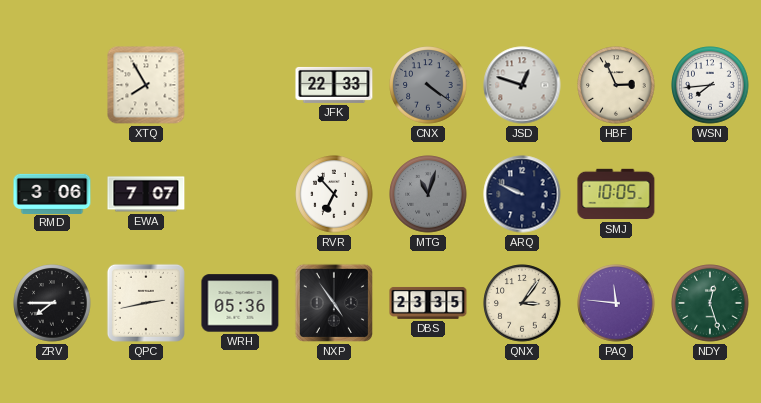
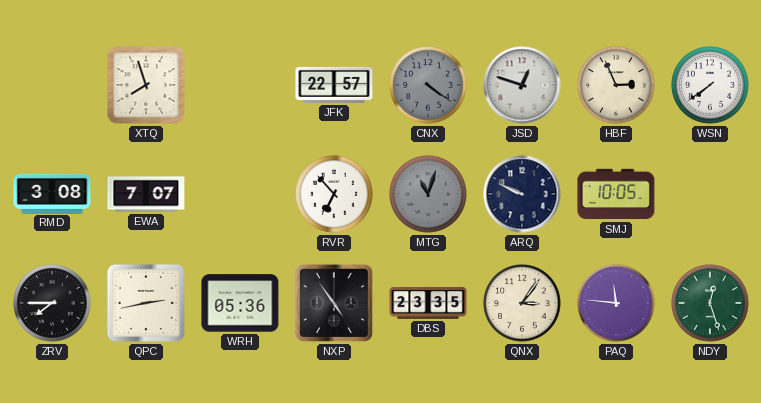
XTQ: 7:55 -> 7:57 (146, 85)
JFK: 22:33 -> 22:57 (334, 85)
WSN: 7:44 -> 7:39 (710, 85)
RMD: 3:06 -> 3:08 (52, 193)
